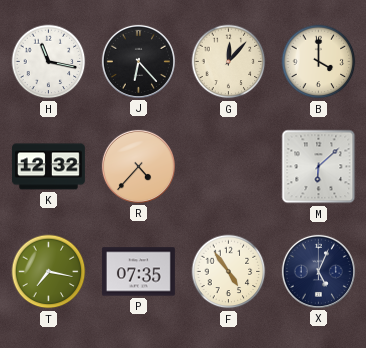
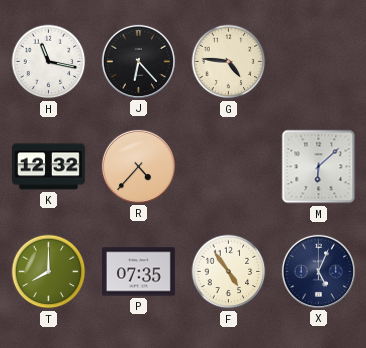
G: 12:07 -> 4:46 (229, 62)
B: 4:00 -> none (319, 62)
T: 7:17 -> 8:00 (49, 272)
